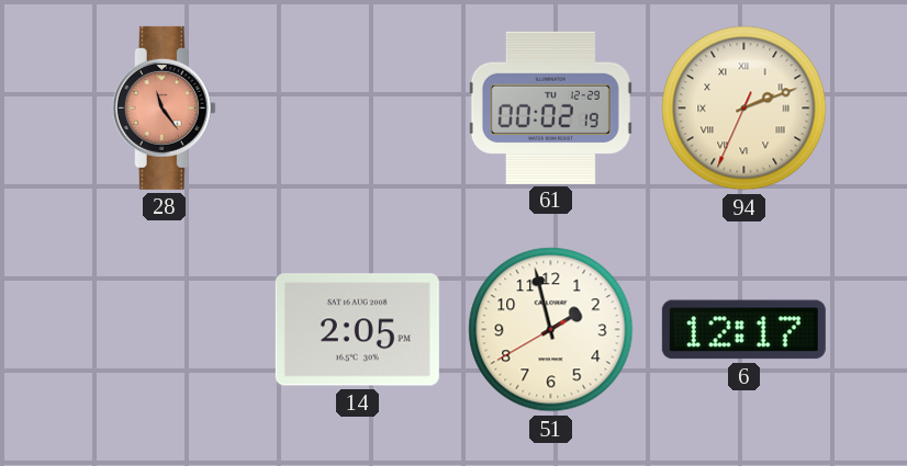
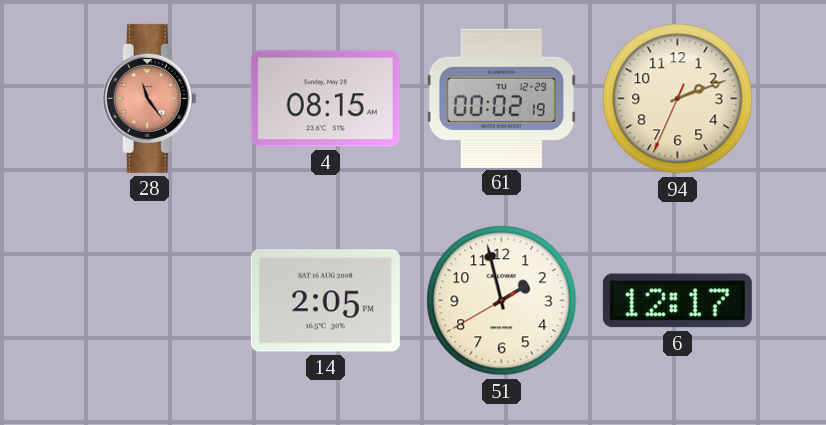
4: none -> 08:15 (325, 99)
94 numerals: Roman -> Arabic (678, 99)
